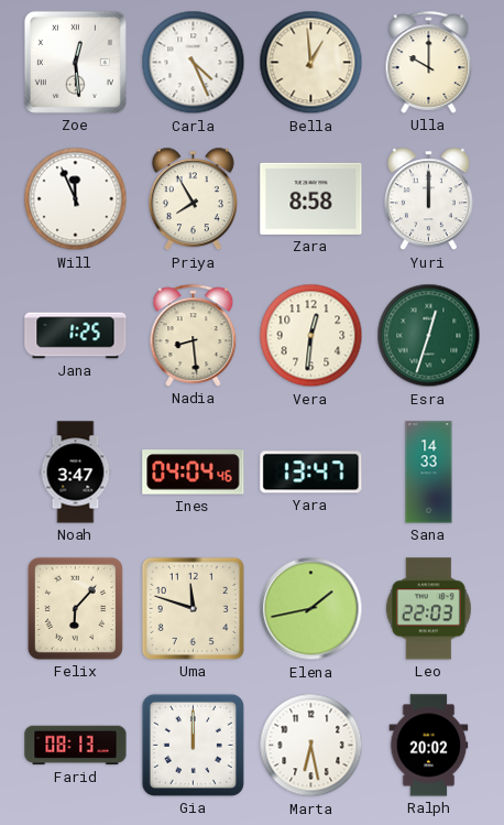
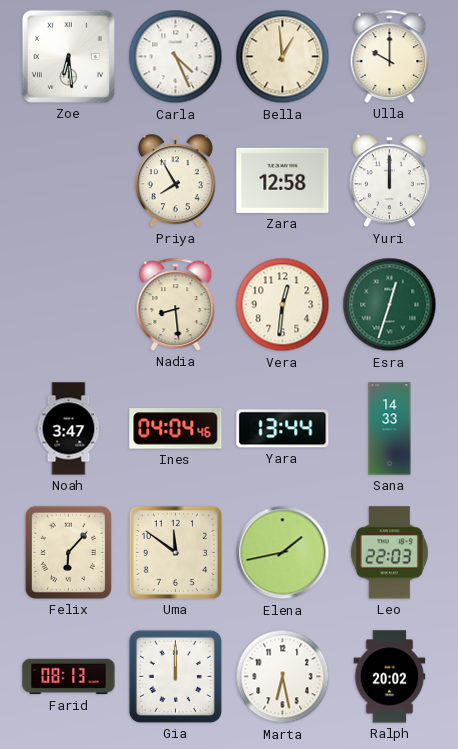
Zoe: 12:29 -> 6:29 (68, 56)
Will: 11:56 -> none (76, 199)
Zara: 8:58 -> 12:58 (283, 180)
Jana: 1:25 -> none (76, 336)
Yara: 13:47 -> 13:44 (283, 429)
Uma: 11:48 -> 11:51 (175, 552)
